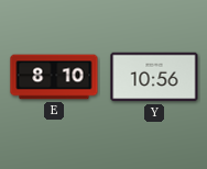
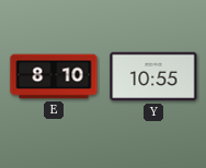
Y: 10:56 -> 10:55 (153, 76)
